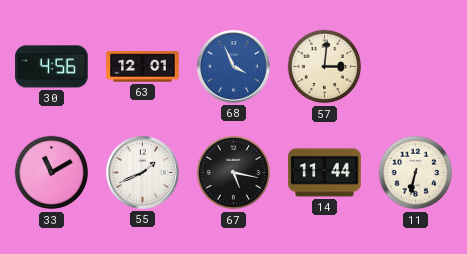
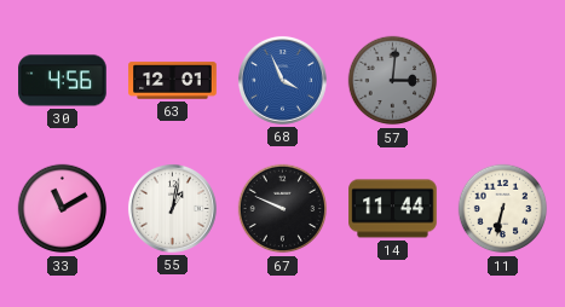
57 dial: cream -> grey (393, 81)
55: 1:41 -> 1:02 (172, 208)
67: 5:17 -> 9:49 (283, 209)
